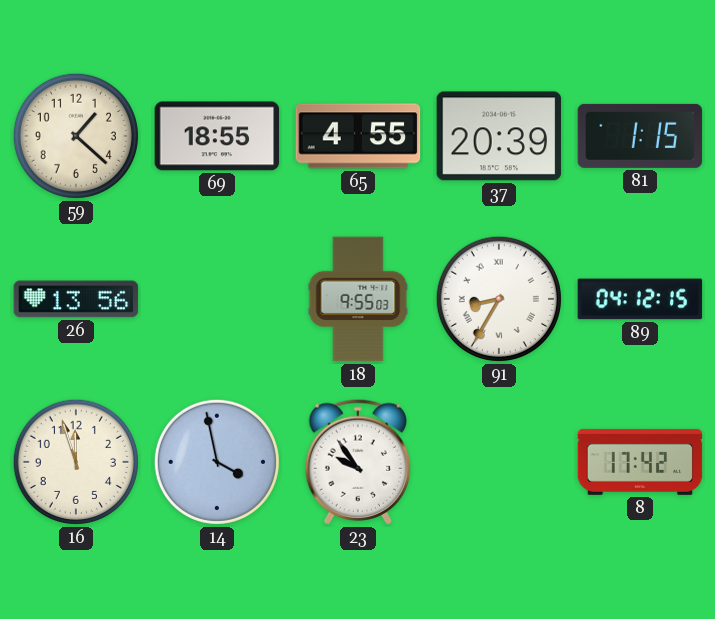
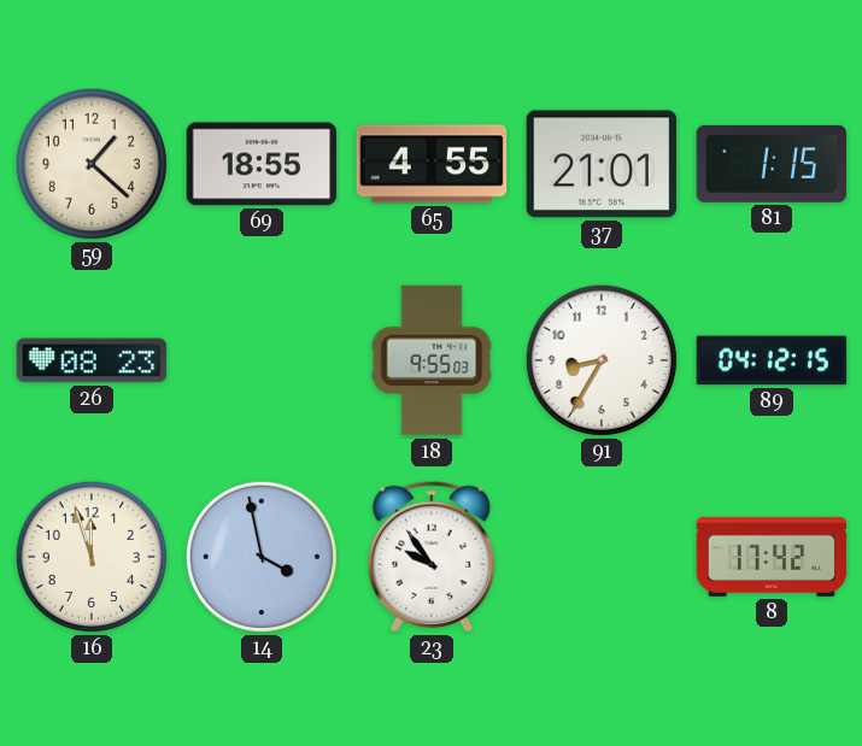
37: 20:39 -> 21:01 (602, 164)
26: 13:56 -> 08:23 (92, 360)
91 numerals: Roman -> Arabic (602, 360)
